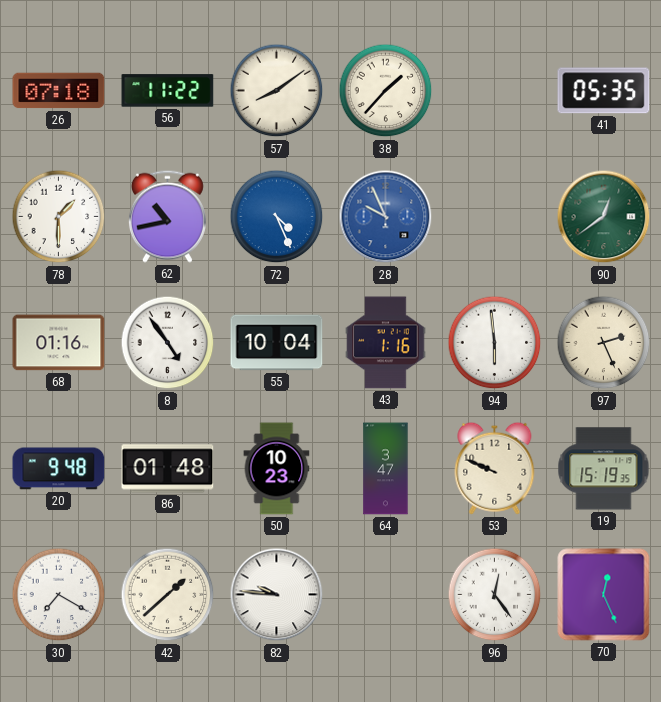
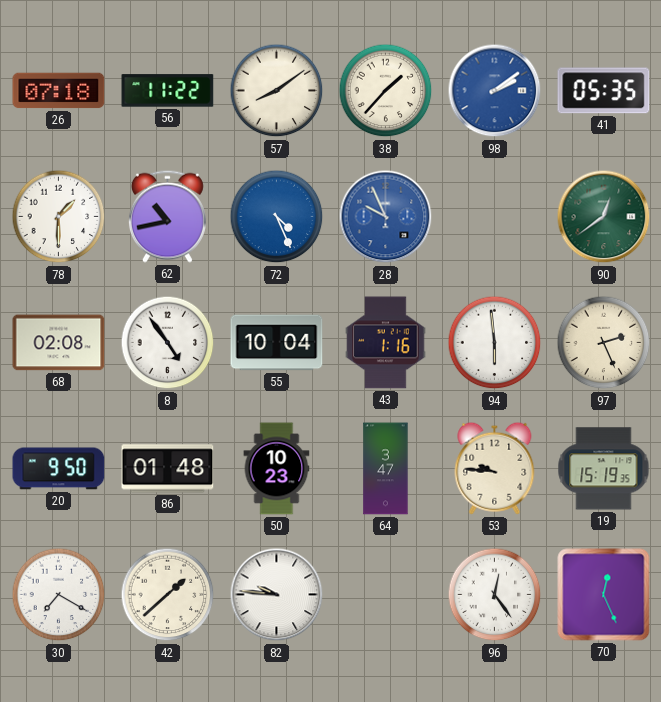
98: none -> 2:09 (495, 91)
68: 01:16 -> 02:08 (59, 343)
20: 9:48 -> 9:50 (59, 469)
53: 9:49 -> 9:46 (495, 468)
